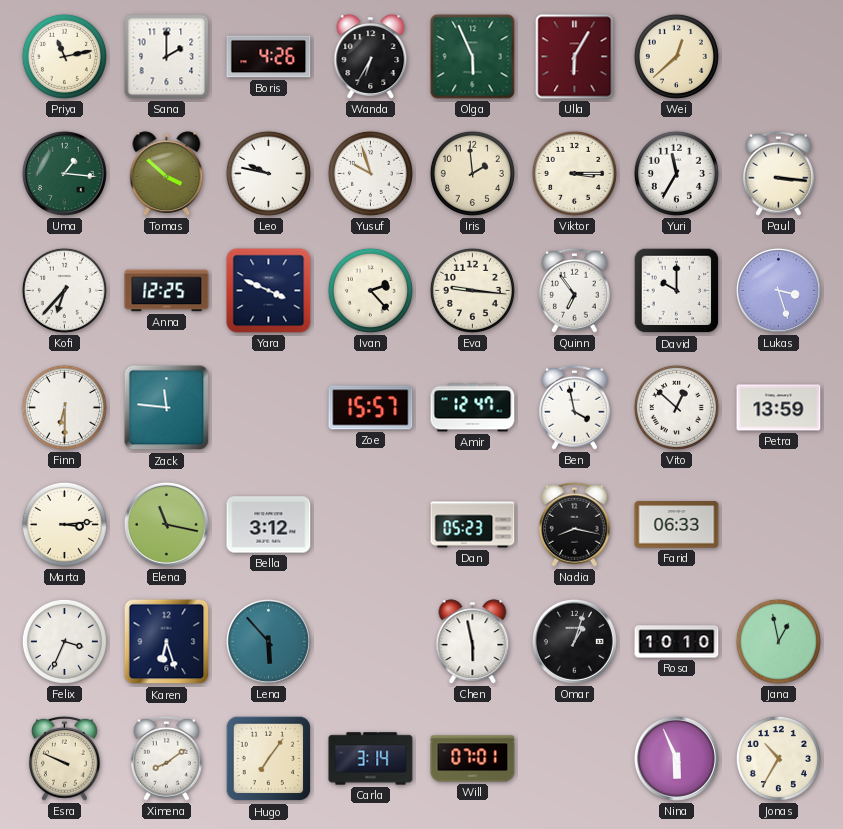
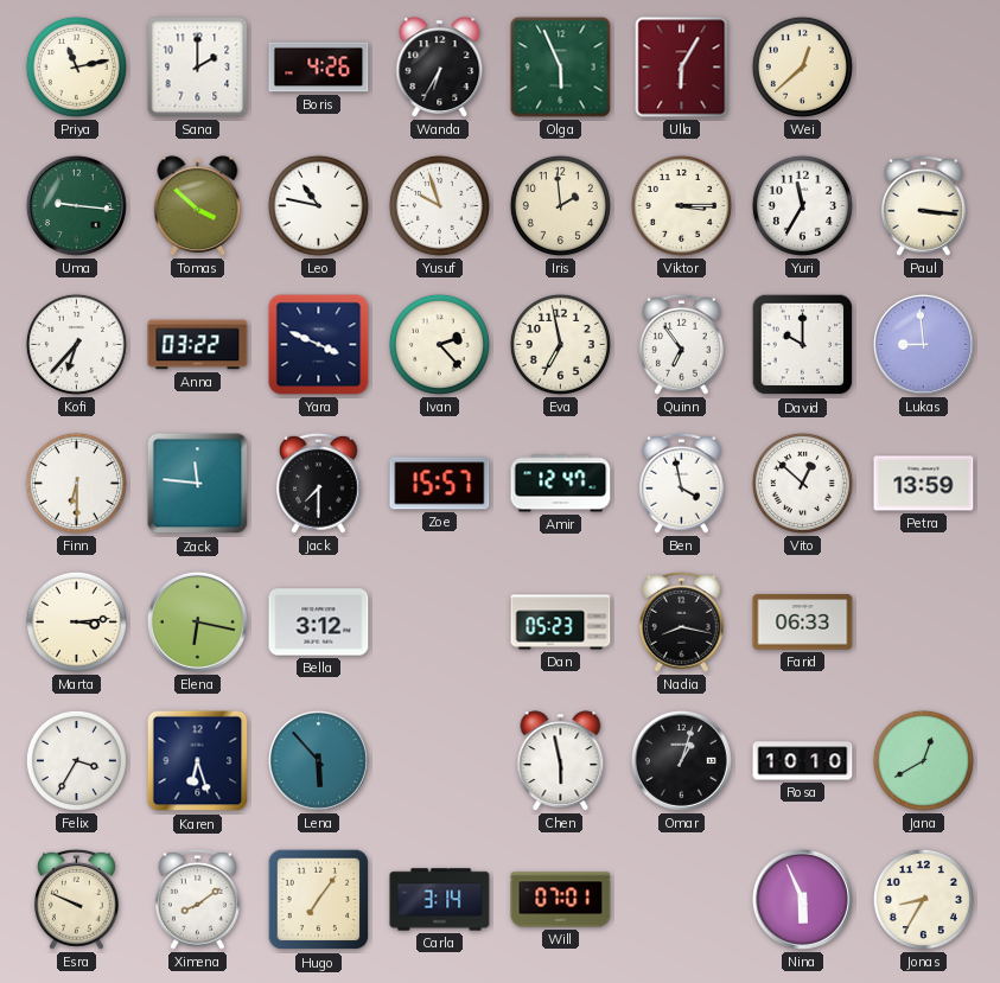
Uma: 1:16 -> 9:16 (76, 205)
Leo: 9:47 -> 10:47 (318, 205)
Anna: 12:25 -> 03:22 (198, 345)
Eva: 9:16 -> 6:58 (560, 344)
Lukas: 3:27 -> 8:59 (923, 344)
Jack: none -> 7:30 (318, 483)
Elena: 11:17 -> 6:17 (197, 621)
Felix: 3:34 -> 3:35 (76, 760)
Jana: 12:58 -> 12:40 (923, 760)
Jonas: 10:35 -> 8:35 (923, 899)
